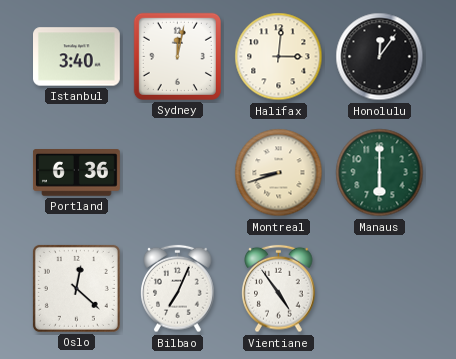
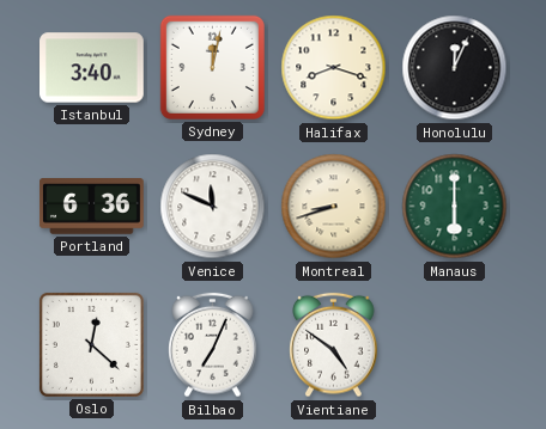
Halifax: 3:01 -> 8:18 (334, 68)
Honolulu: 12:06 -> 12:04 (455, 68)
Venice: none -> 11:49 (213, 207)
Vientiane: 4:54 -> 4:51 (334, 345)
